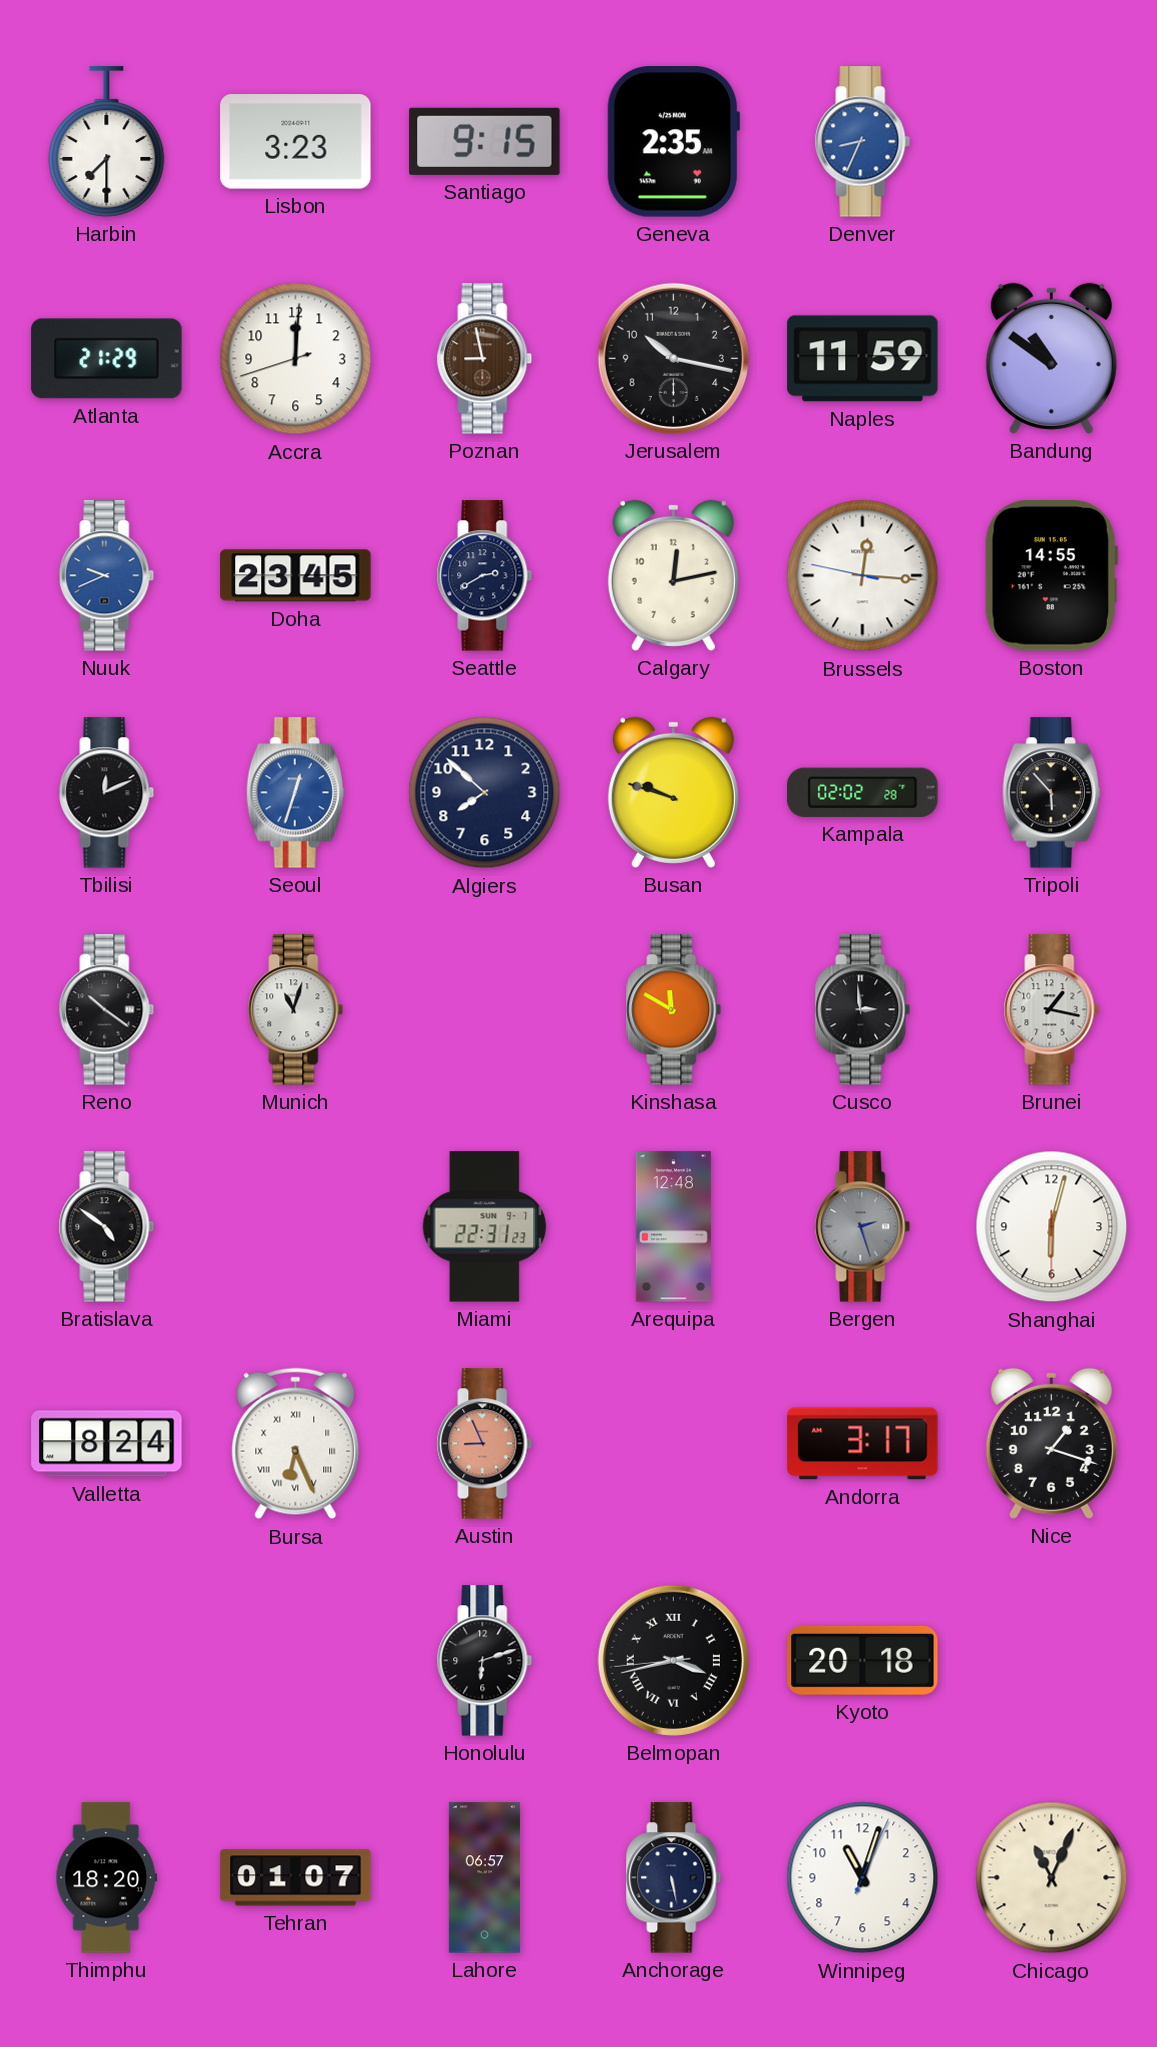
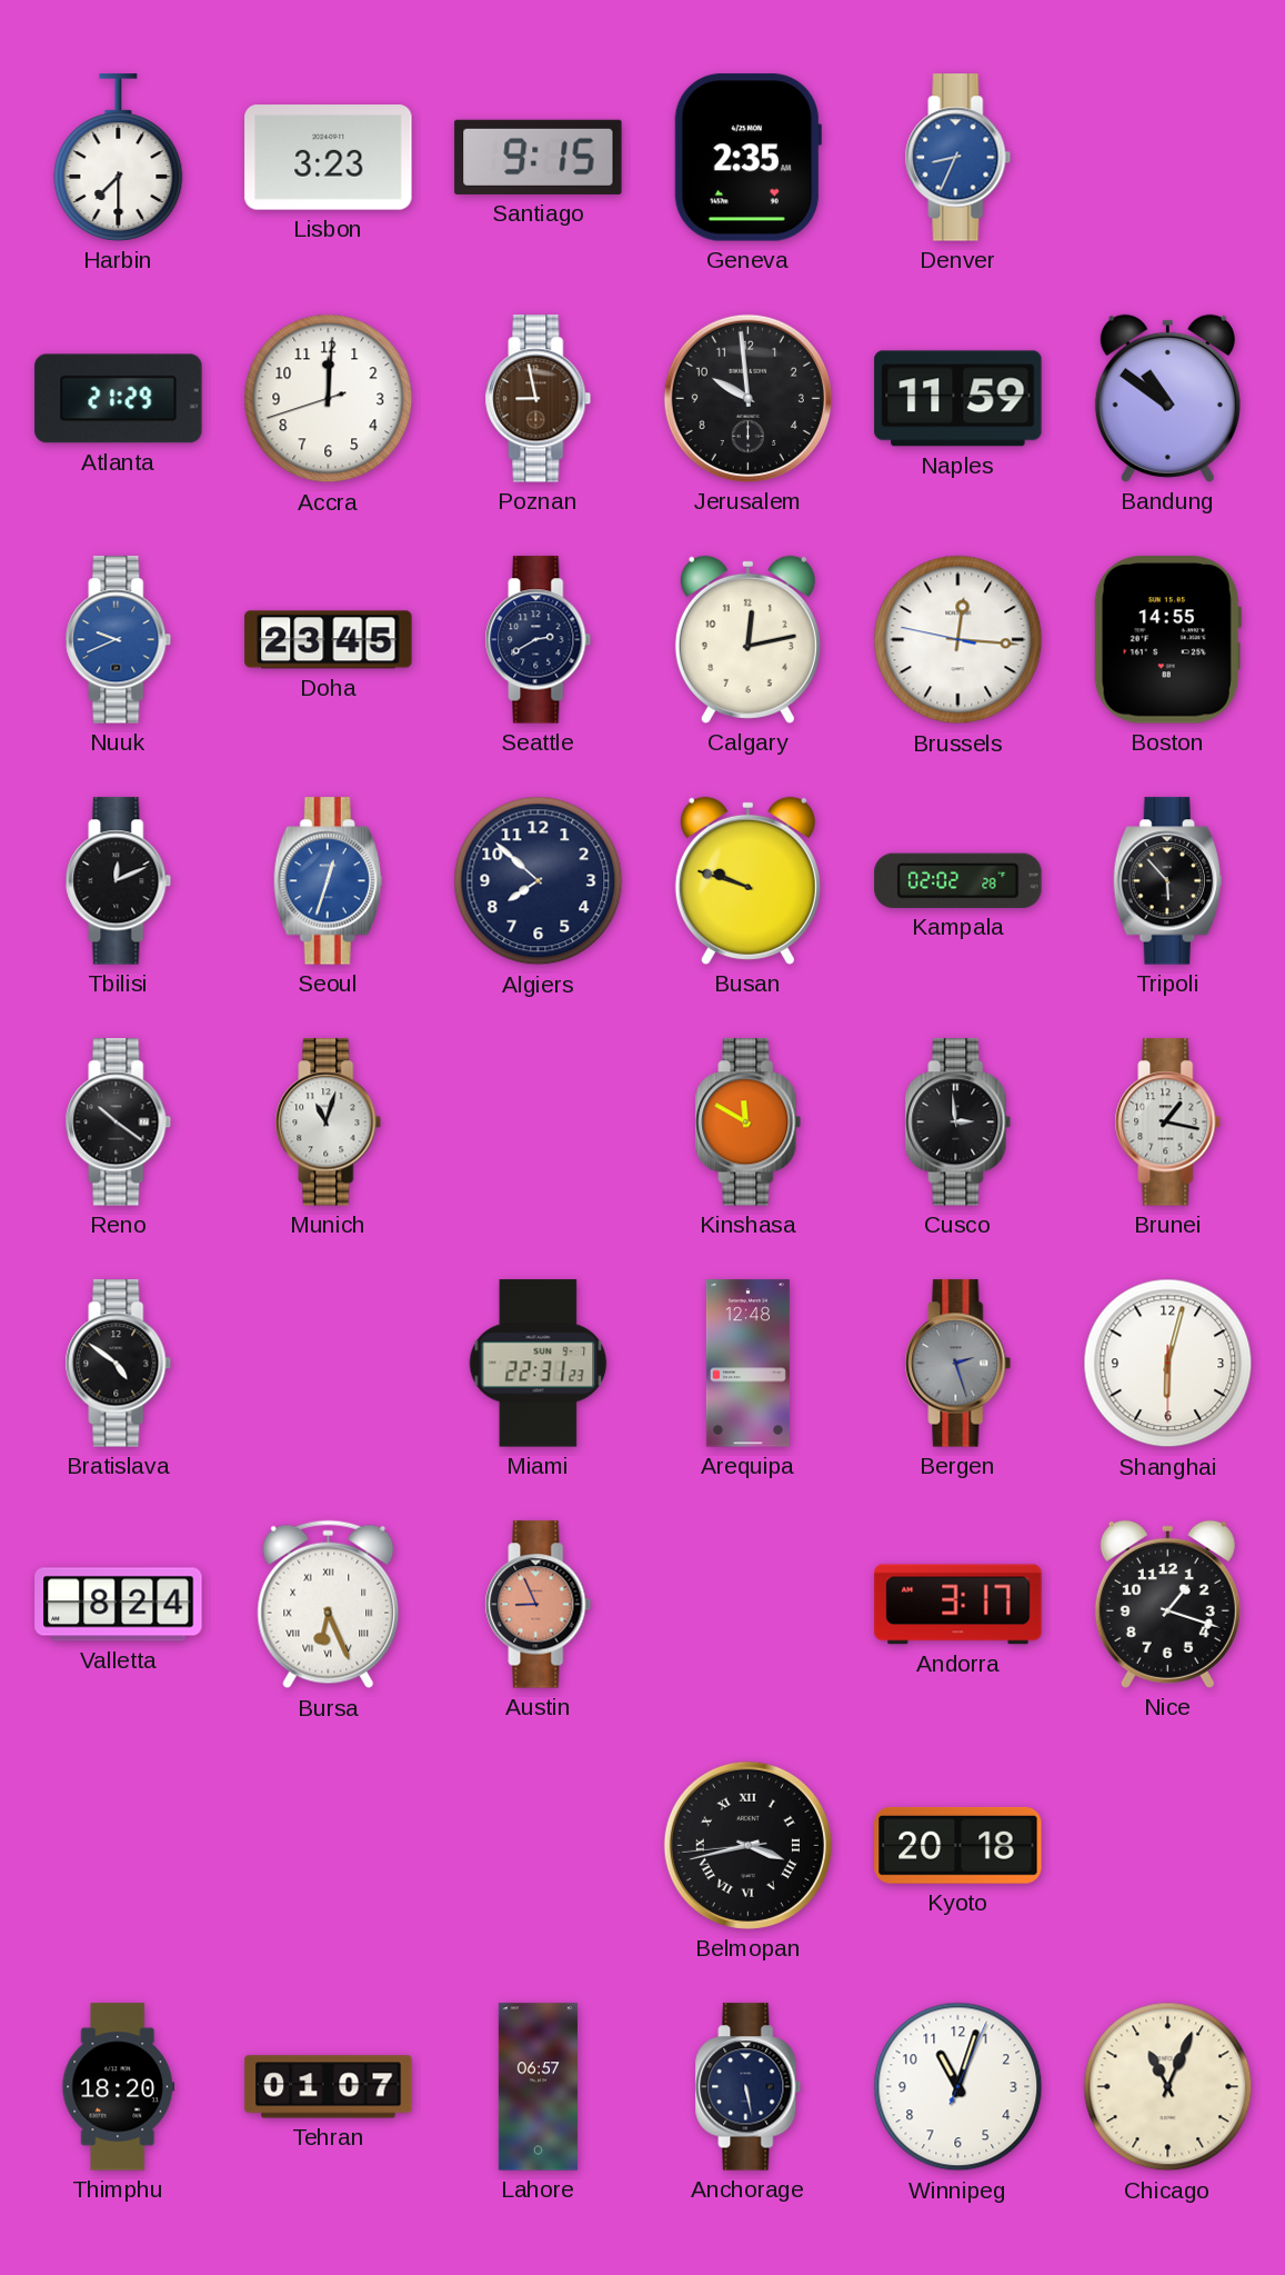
Jerusalem: 10:17 -> 9:59 (747, 398)
Honolulu: 6:12 -> none (485, 1661)
